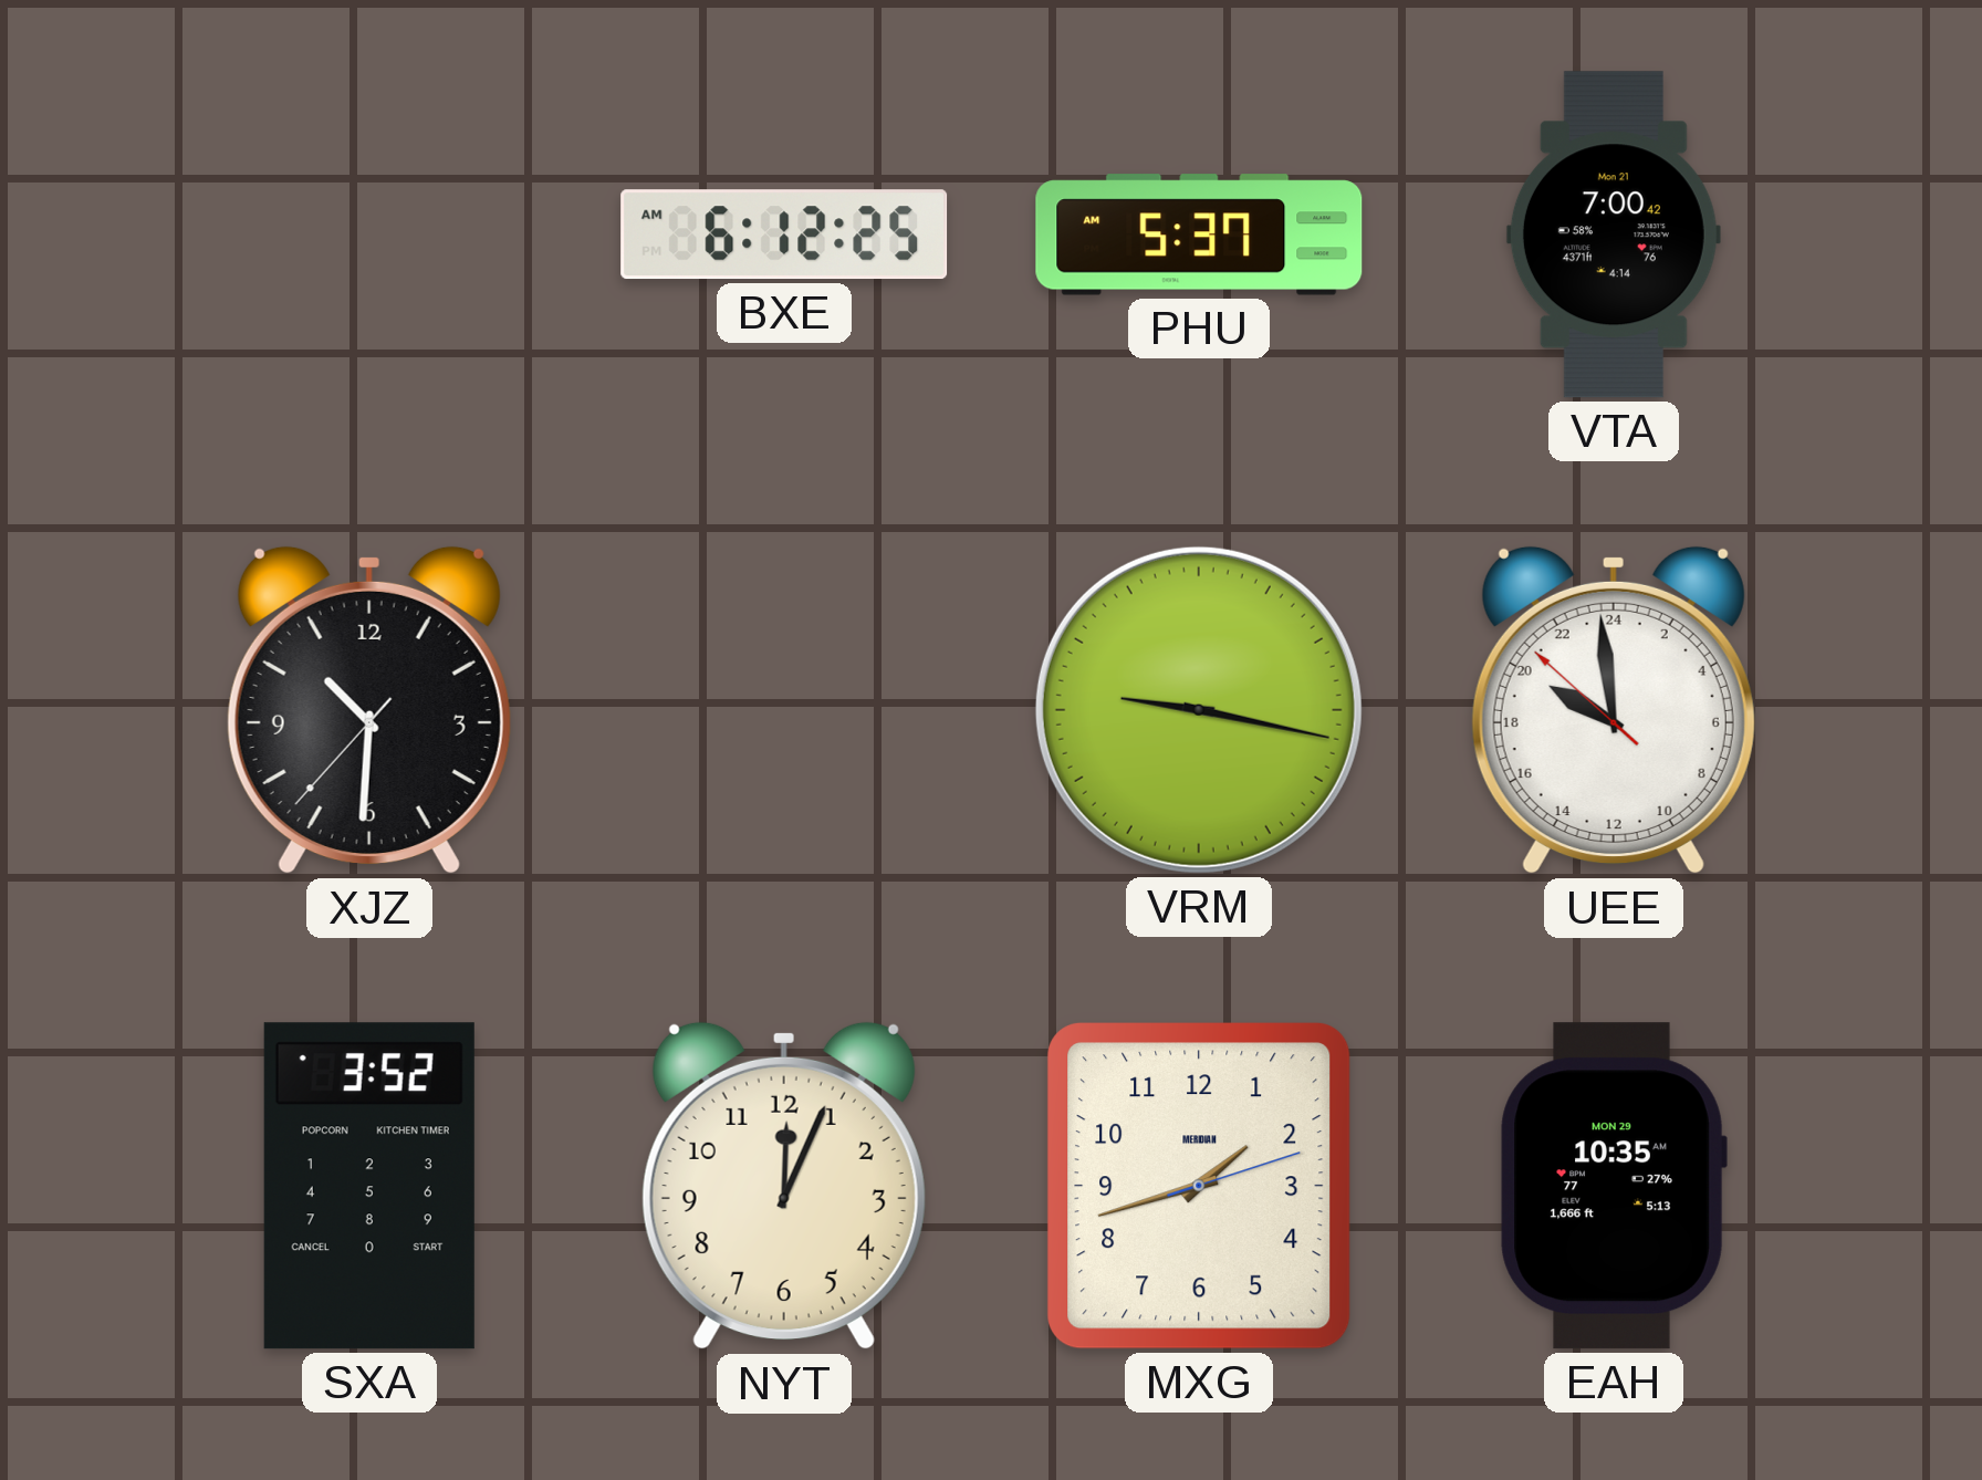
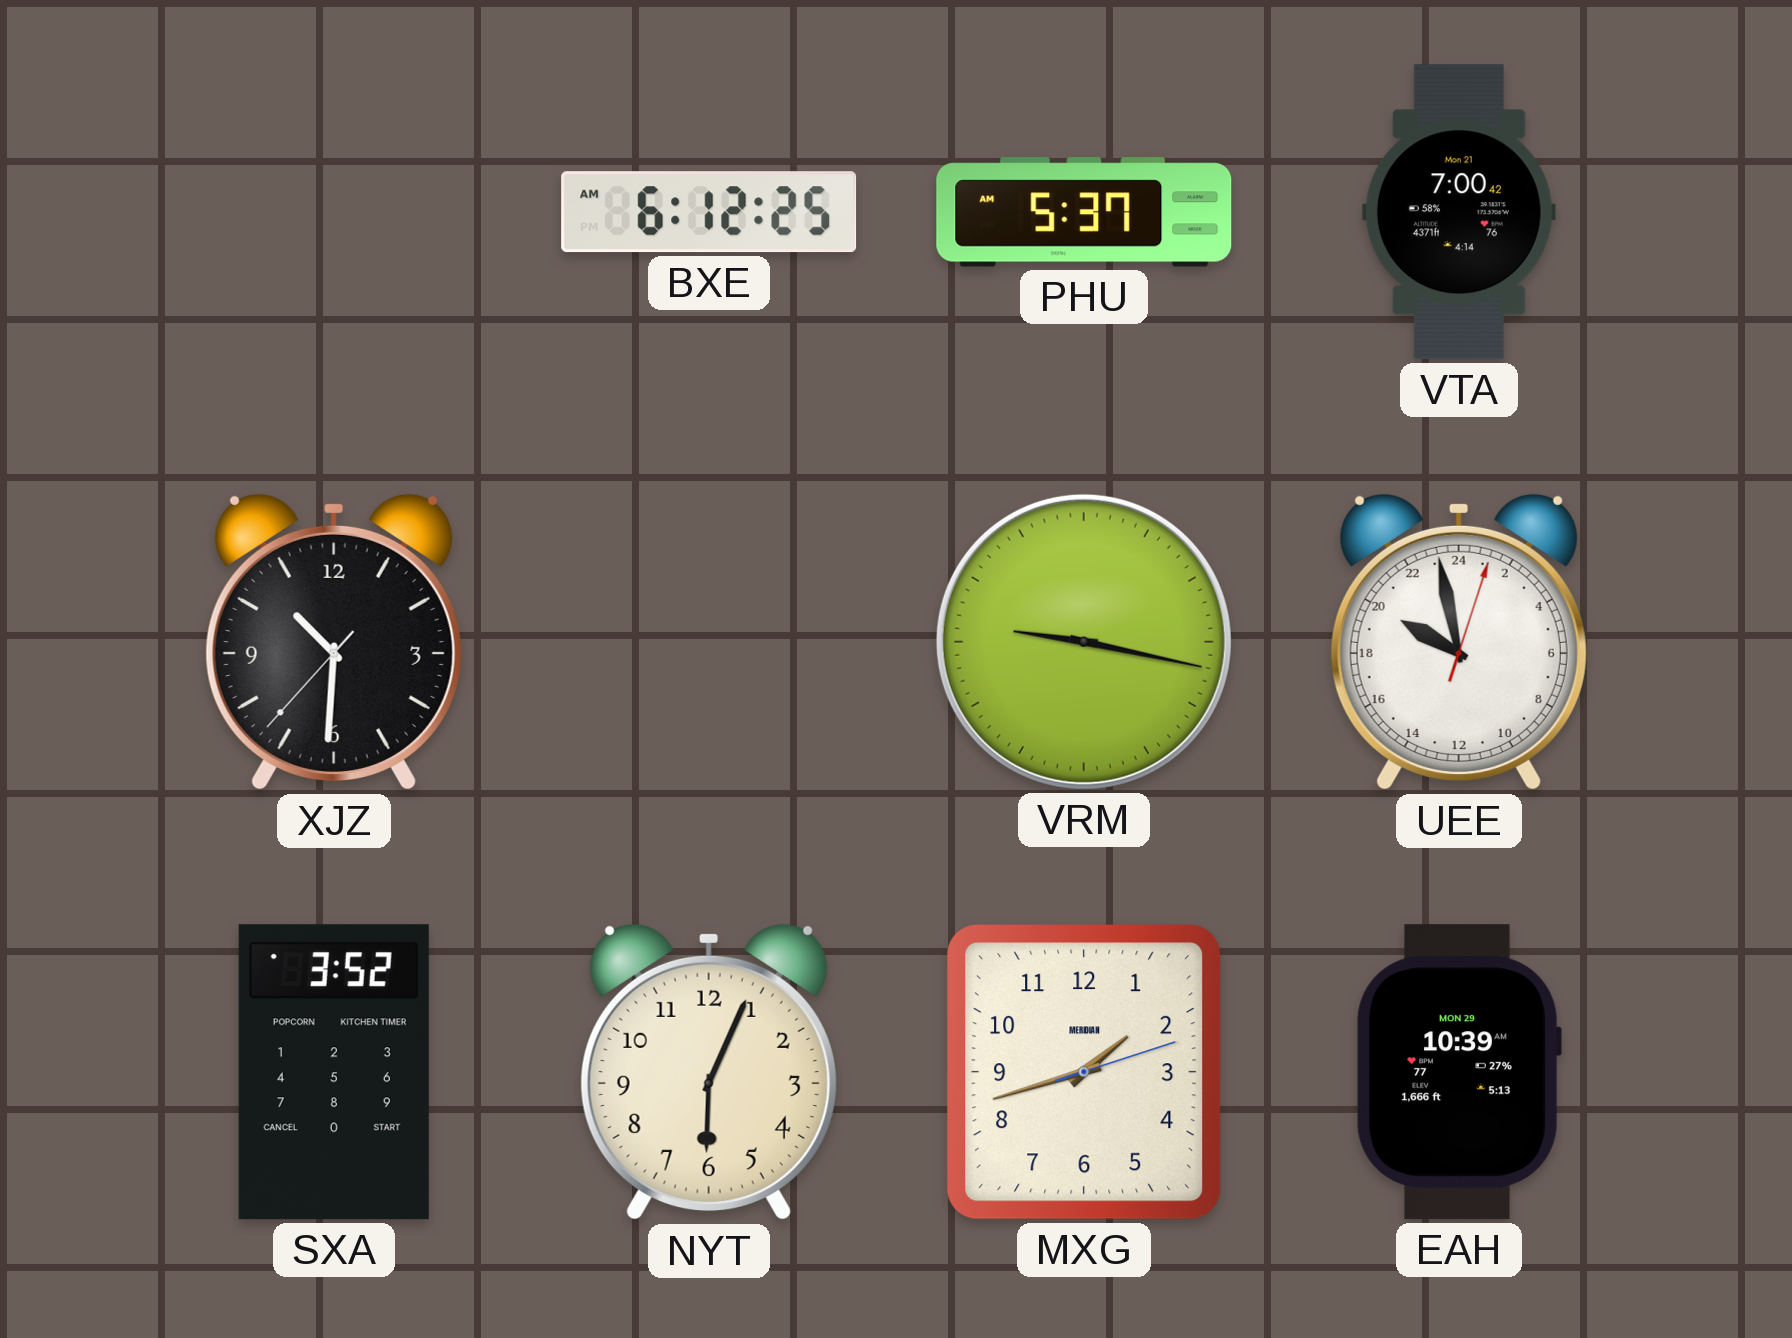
UEE: 19:58:52 -> 19:58:03 (1459, 642)
NYT: 12:04 -> 6:04 (709, 1072)
EAH: 10:35 -> 10:39 (1459, 1072)
